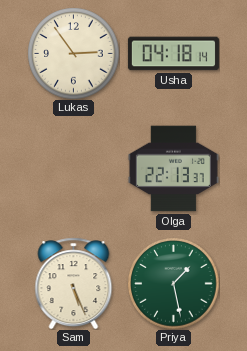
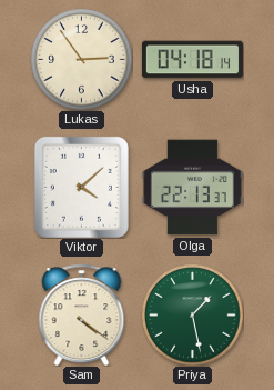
Viktor: none -> 4:08 (81, 187)
Sam: 5:26 -> 4:21 (82, 314)
